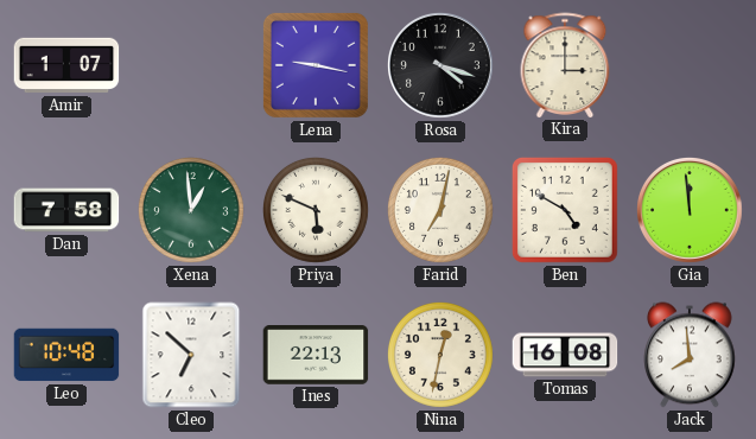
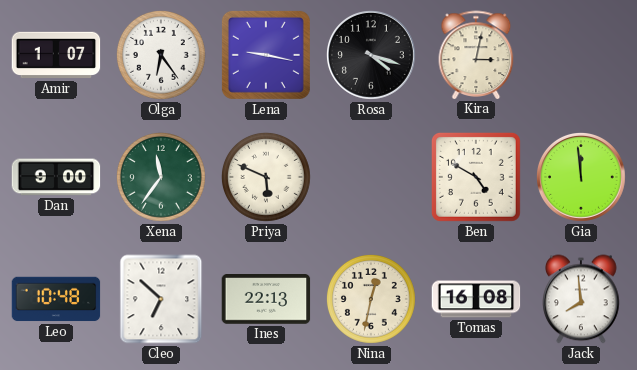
Olga: none -> 6:24 (162, 56)
Kira: 3:00 -> 3:02 (476, 55)
Dan: 7:58 -> 9:00 (56, 177)
Xena: 12:59 -> 11:36 (162, 178)
Farid: 7:02 -> none (441, 211)
